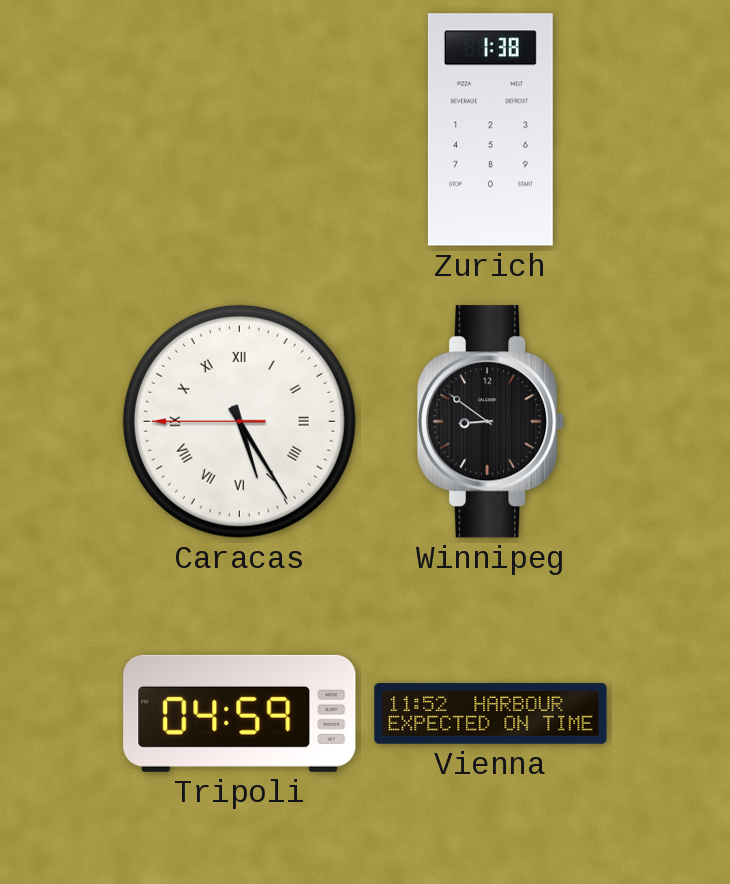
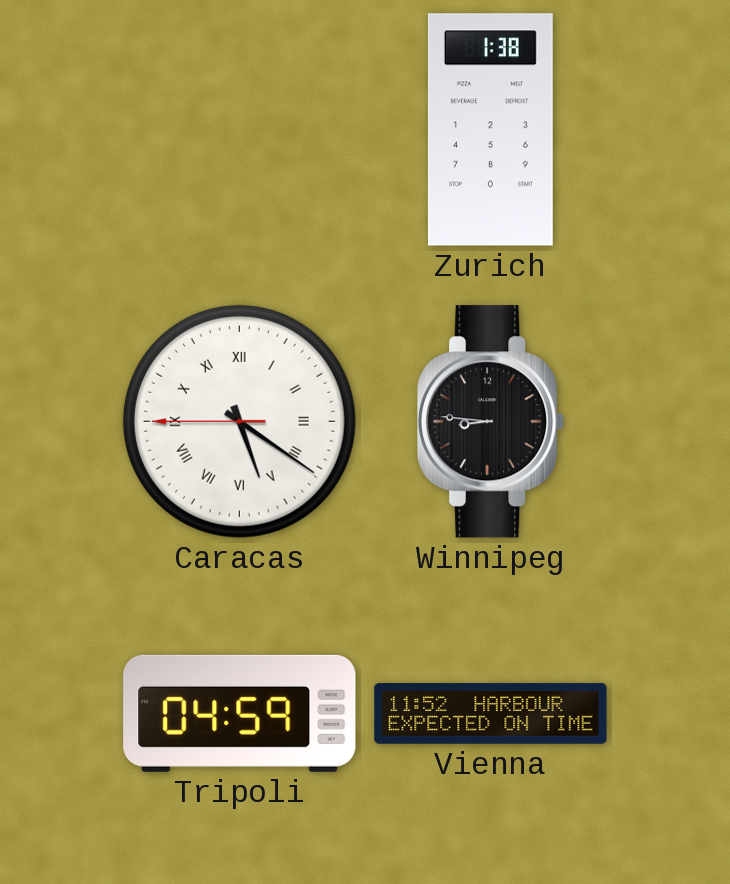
Caracas: 5:24 -> 5:20 (239, 421)
Winnipeg: 8:51 -> 8:46 (492, 422)
